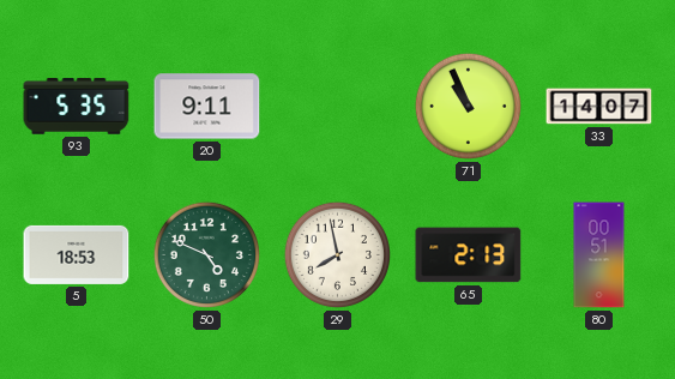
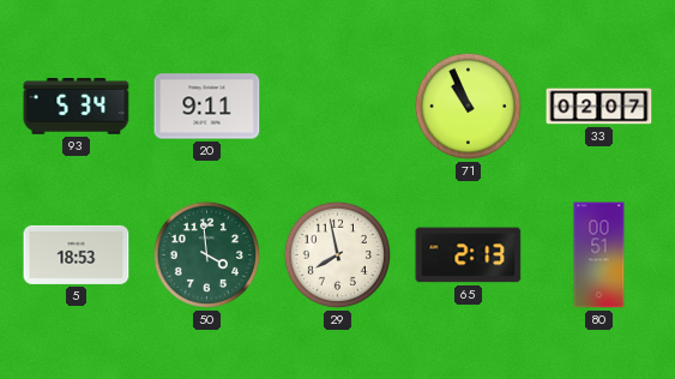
93: 5:35 -> 5:34 (77, 107)
33: 14:07 -> 02:07 (599, 107)
50: 4:49 -> 3:59 (206, 254)
